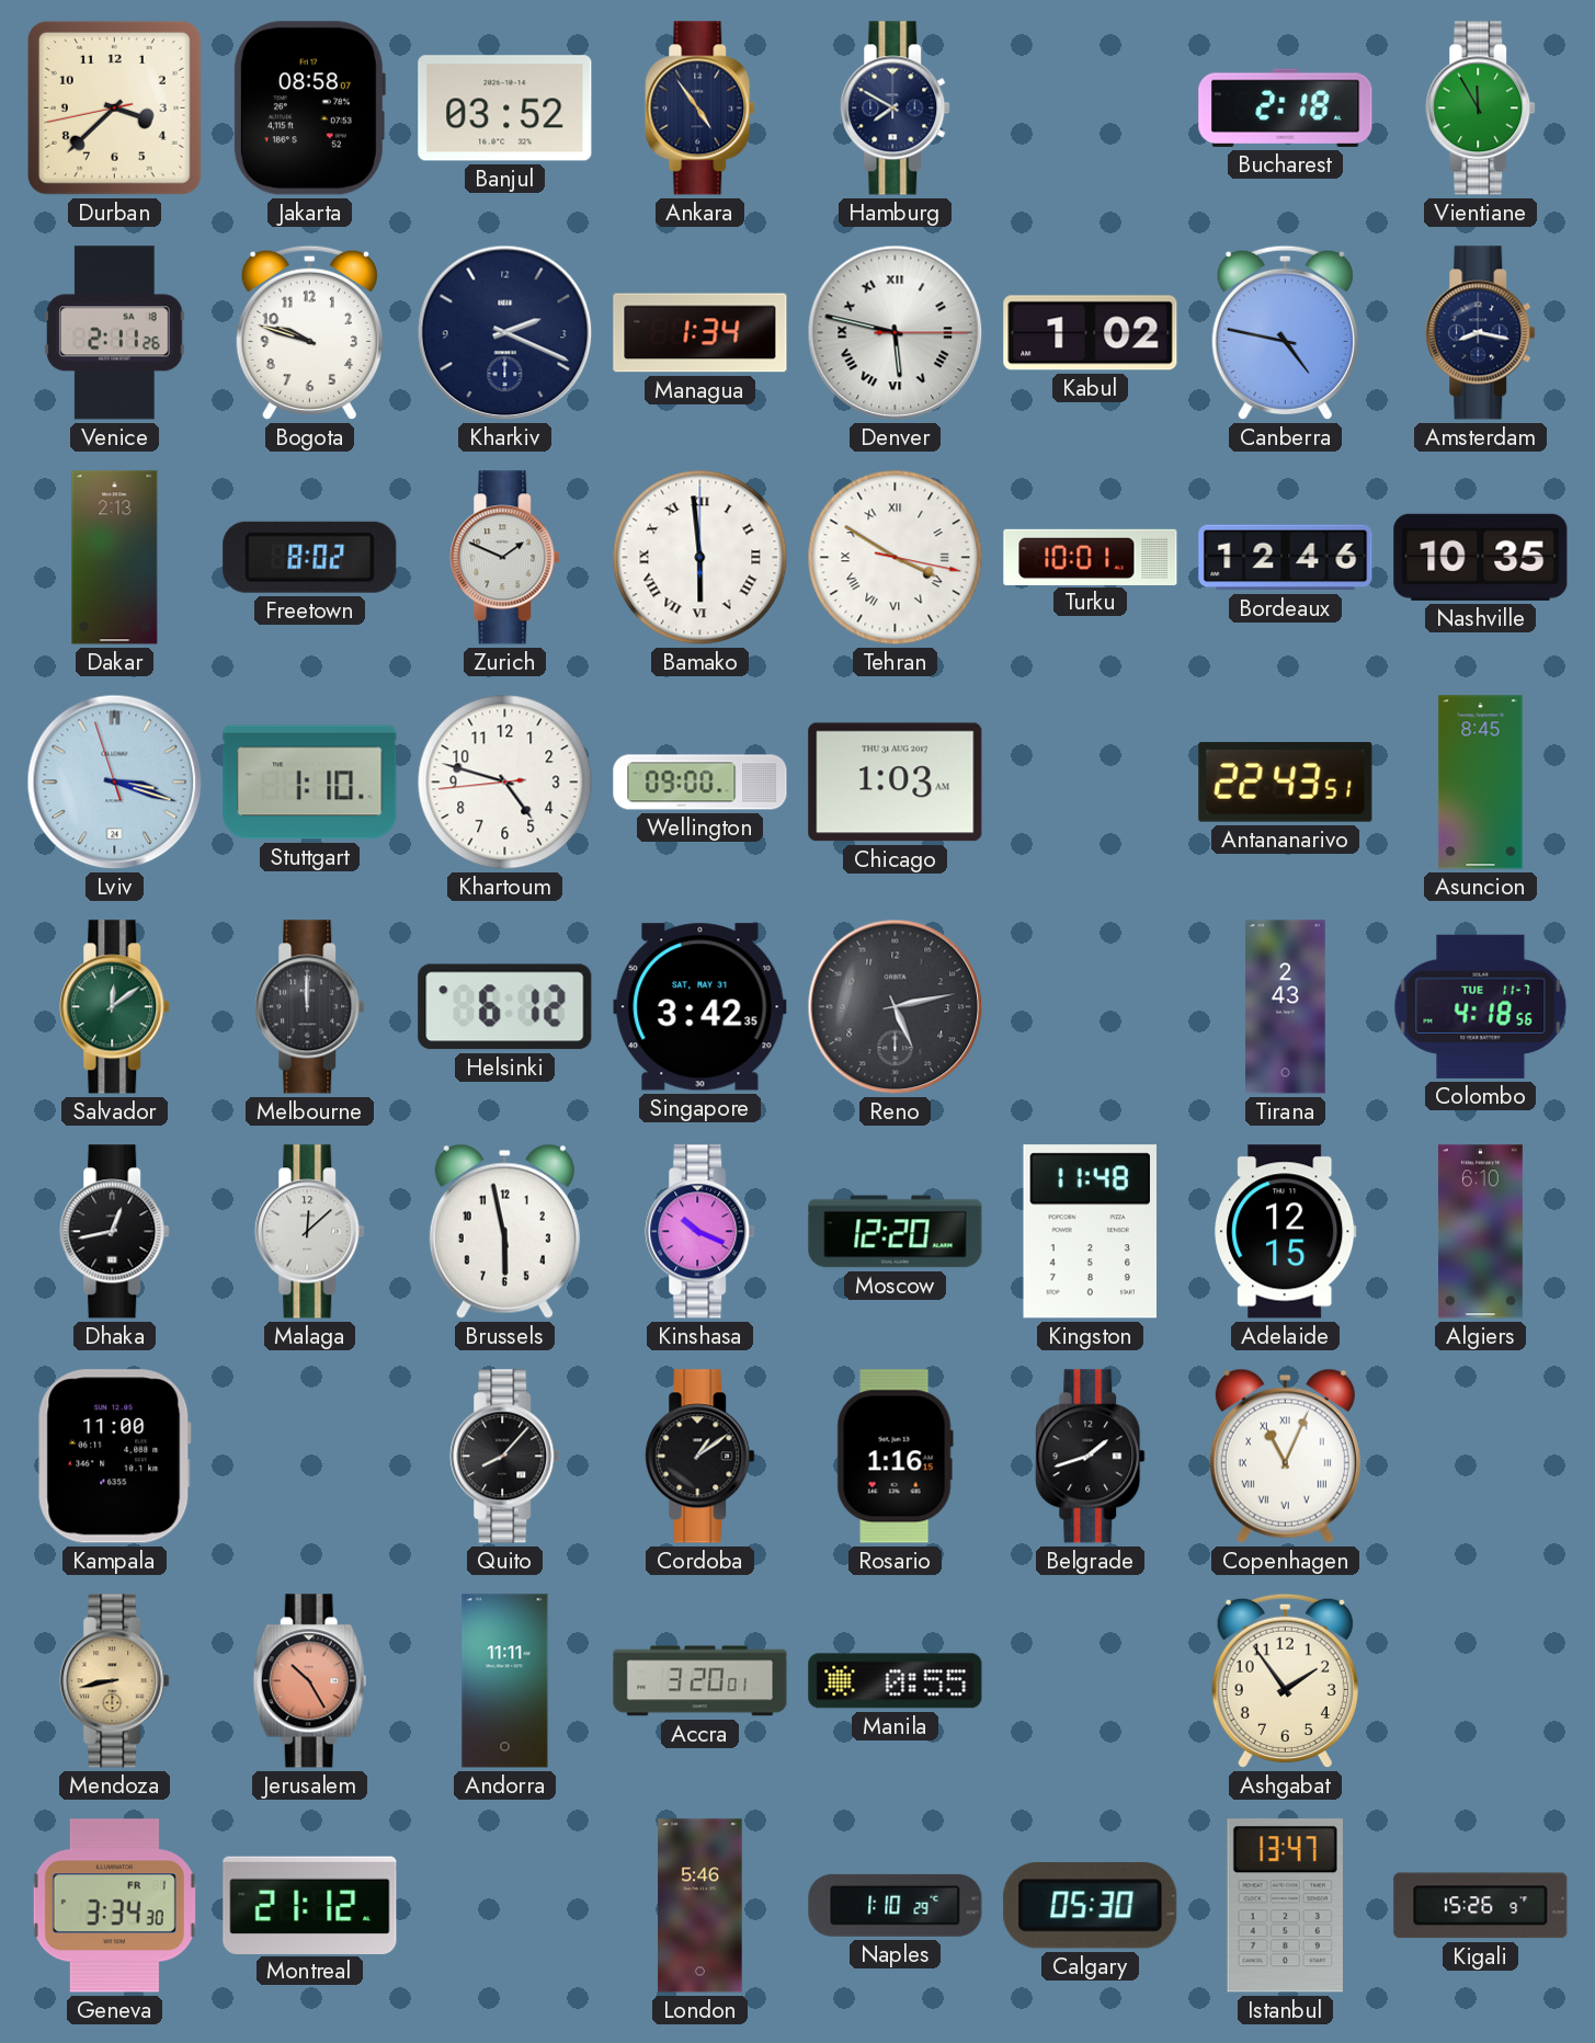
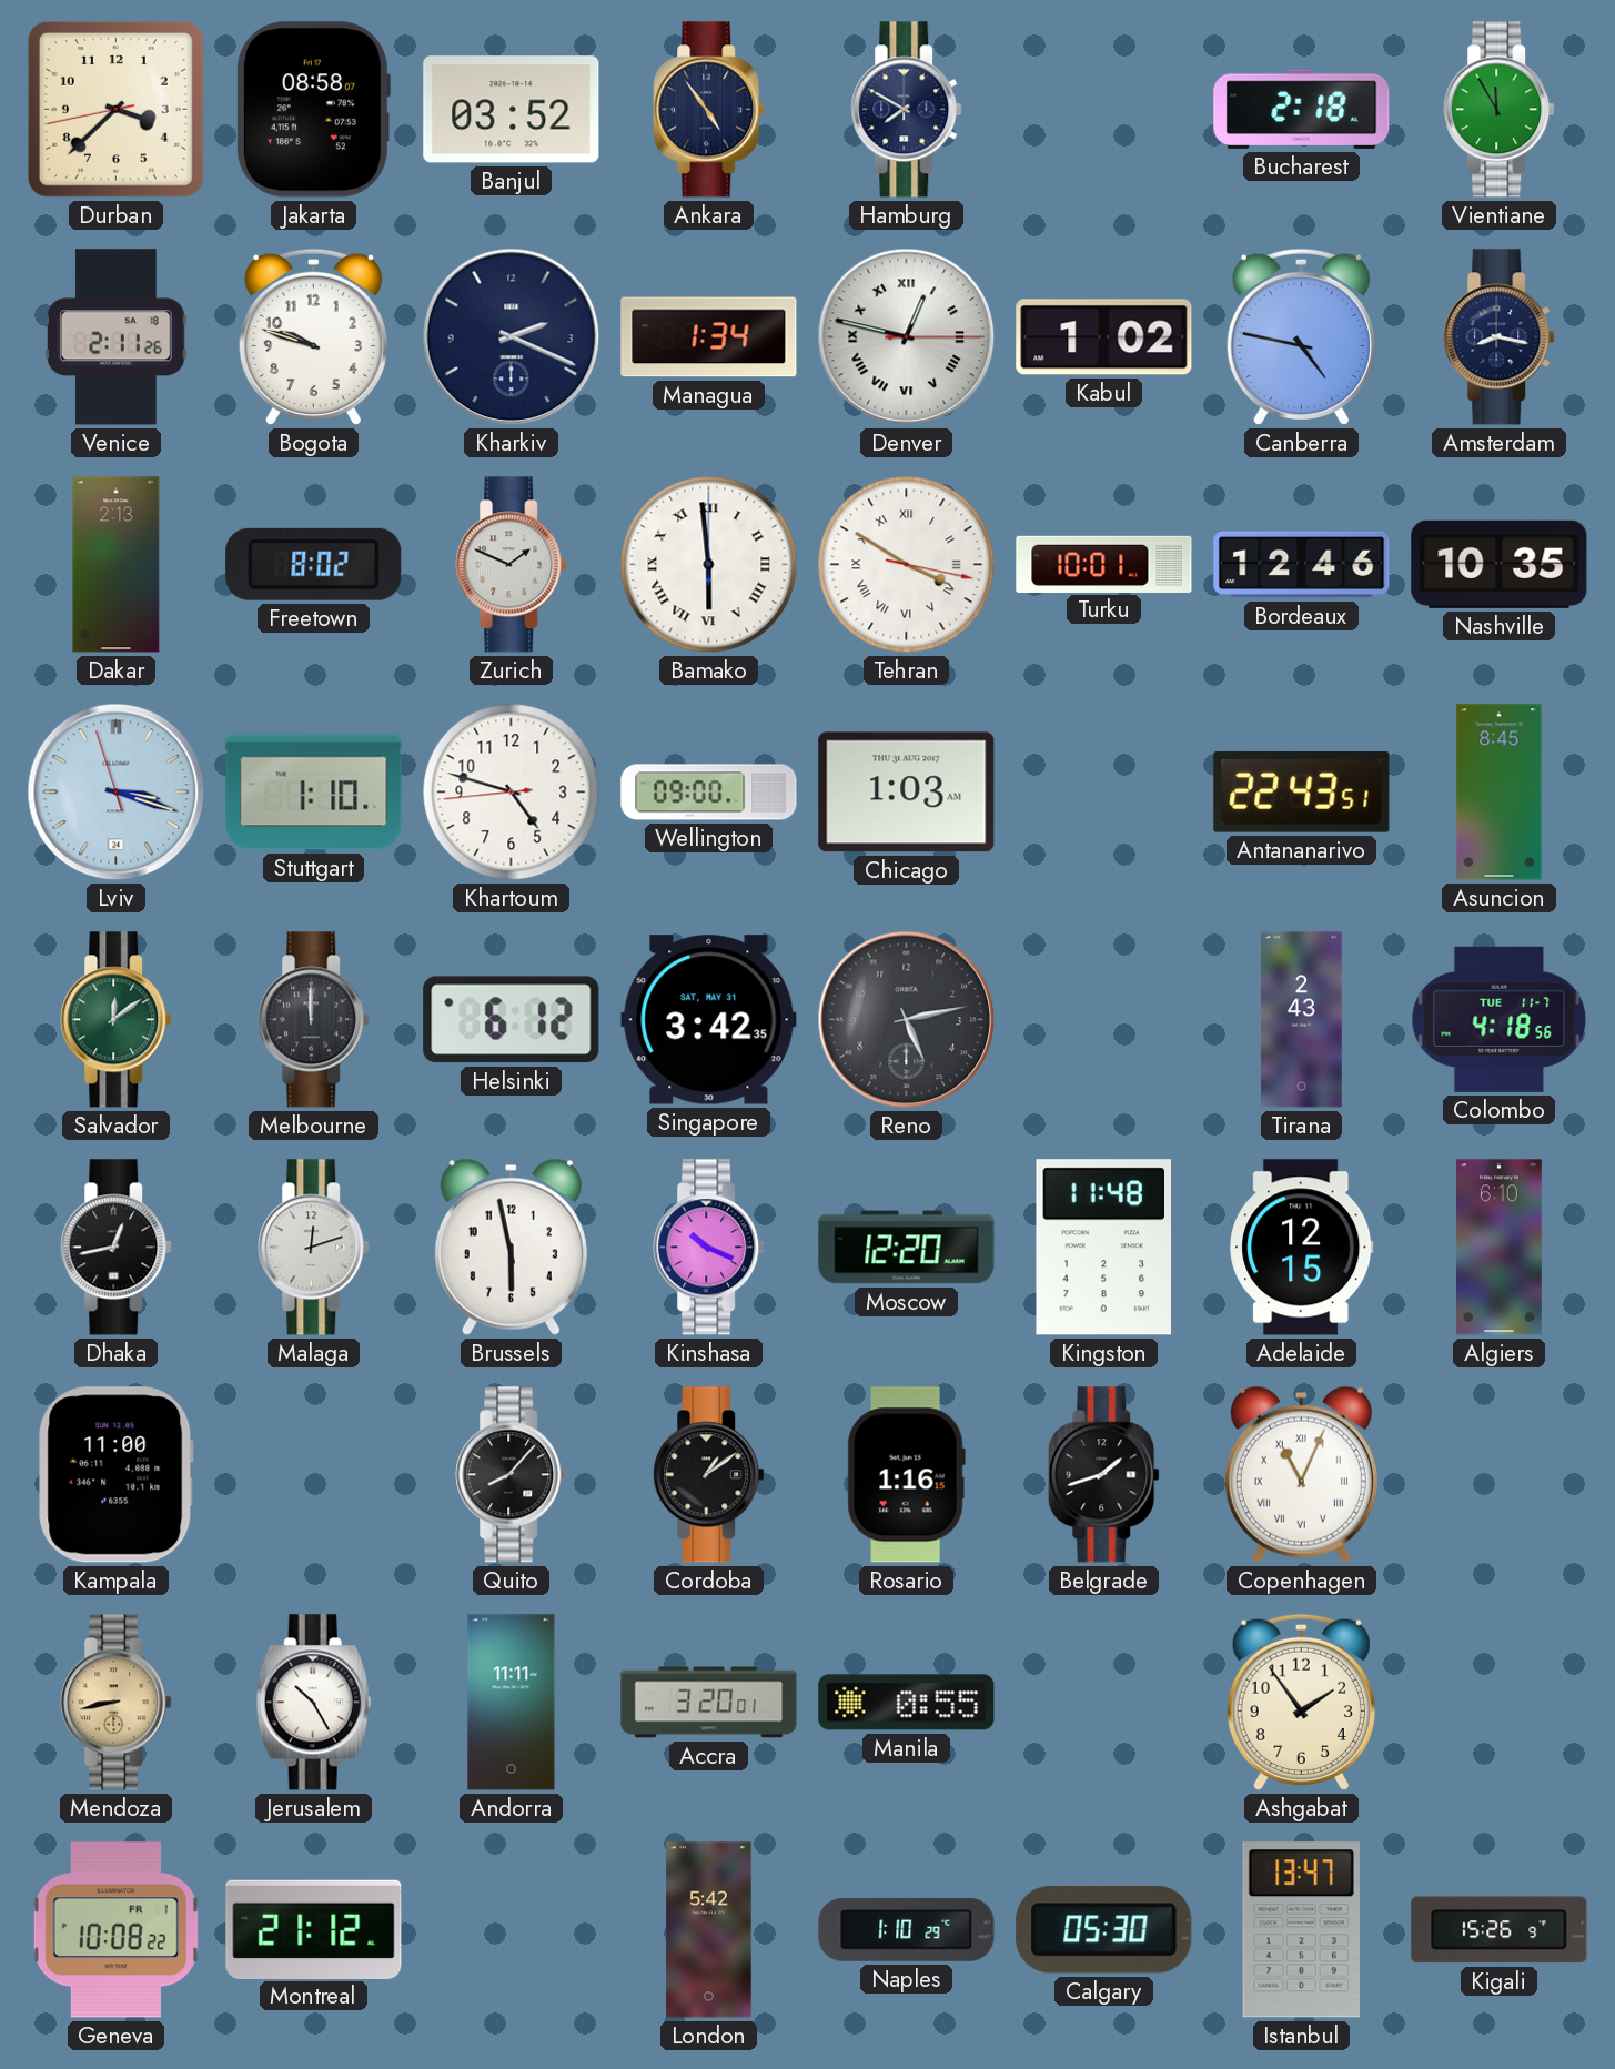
Denver: 5:47 -> 12:47 (907, 337)
Malaga: 12:08 -> 12:12 (314, 1248)
Jerusalem dial: salmon -> white (313, 1703)
Geneva: 3:34 -> 10:08 (115, 1930)
London: 5:46 -> 5:42 (709, 1930)
